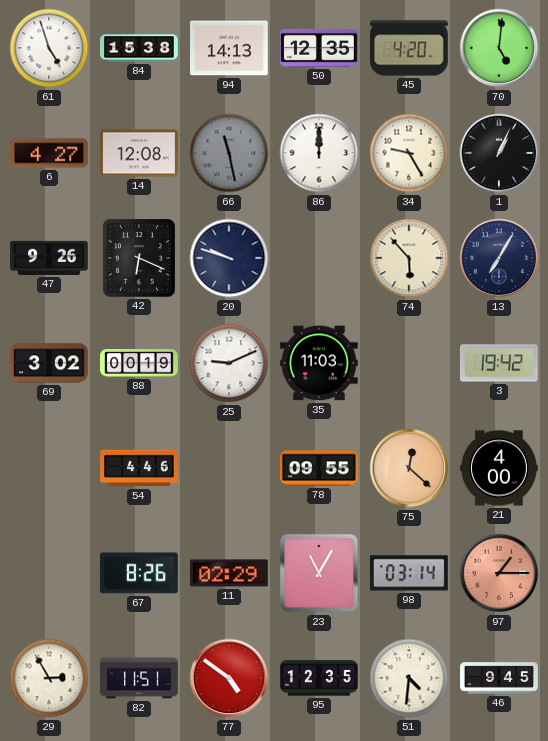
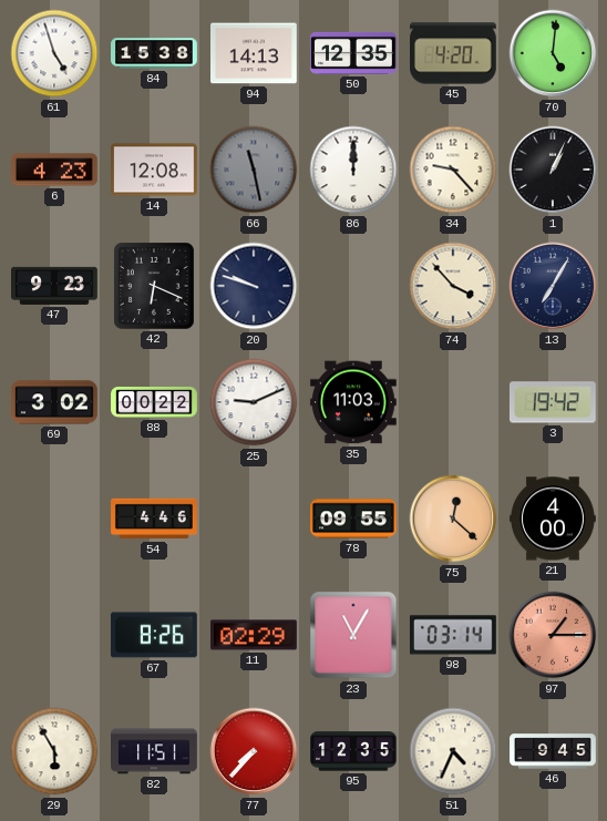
6: 4:27 -> 4:23 (55, 170)
34: 9:25 -> 9:23 (453, 170)
47: 9:26 -> 9:23 (55, 286)
74: 5:53 -> 3:53 (453, 286)
88: 00:19 -> 00:22 (154, 402)
29: 2:55 -> 5:55 (54, 751)
77: 4:51 -> 7:37 (254, 751)
51: 4:31 -> 4:34 (453, 751)
